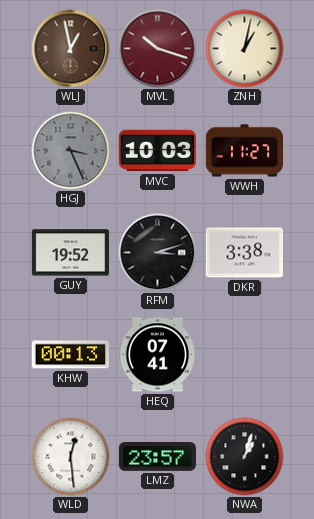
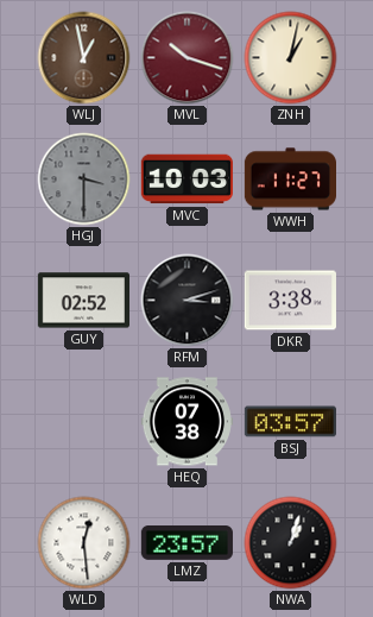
HGJ: 3:26 -> 3:30 (84, 180)
GUY: 19:52 -> 02:52 (83, 301)
KHW: 00:13 -> none (70, 355)
HEQ: 07:41 -> 07:38 (186, 422)
BSJ: none -> 03:57 (290, 422)
